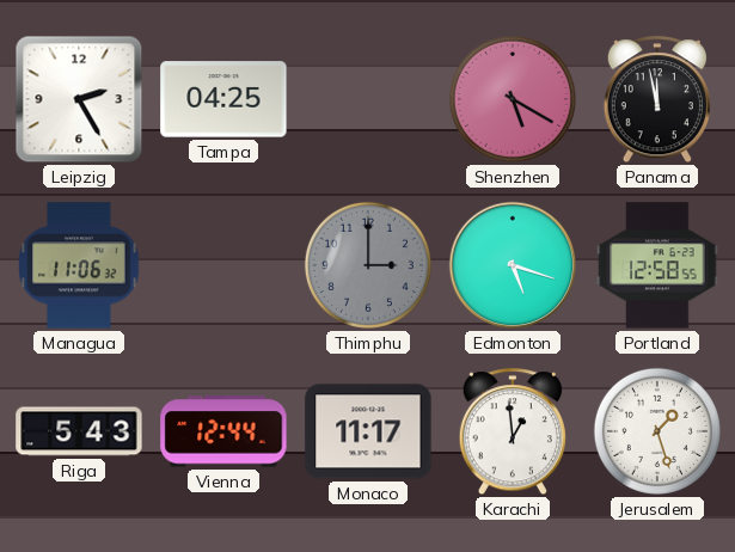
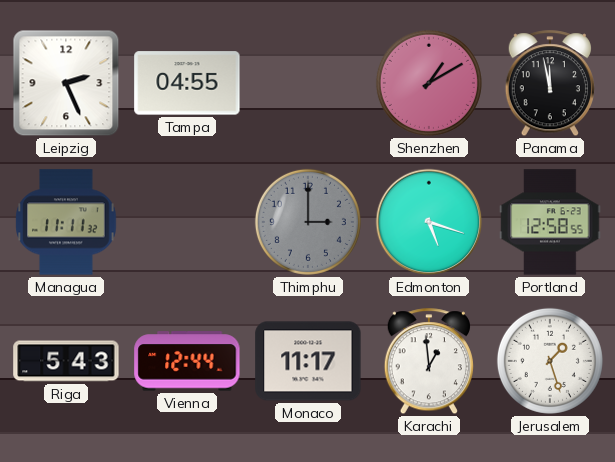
Leipzig: 2:25 -> 2:26 (66, 83)
Tampa: 04:25 -> 04:55 (187, 83)
Shenzhen: 5:20 -> 1:10 (429, 83)
Managua: 11:06 -> 11:11 (66, 222)
